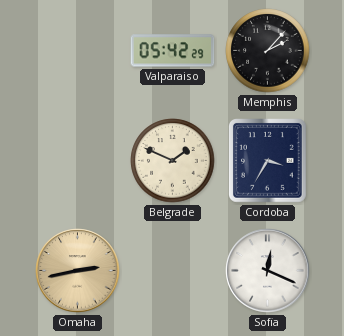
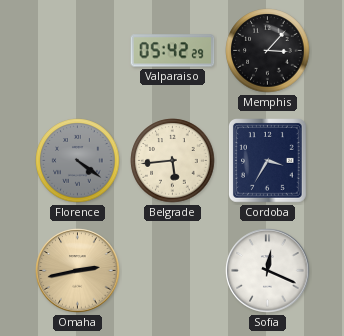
Memphis: 2:07 -> 3:07 (268, 51)
Florence: none -> 4:21 (78, 161)
Belgrade: 1:49 -> 5:44 (173, 161)
